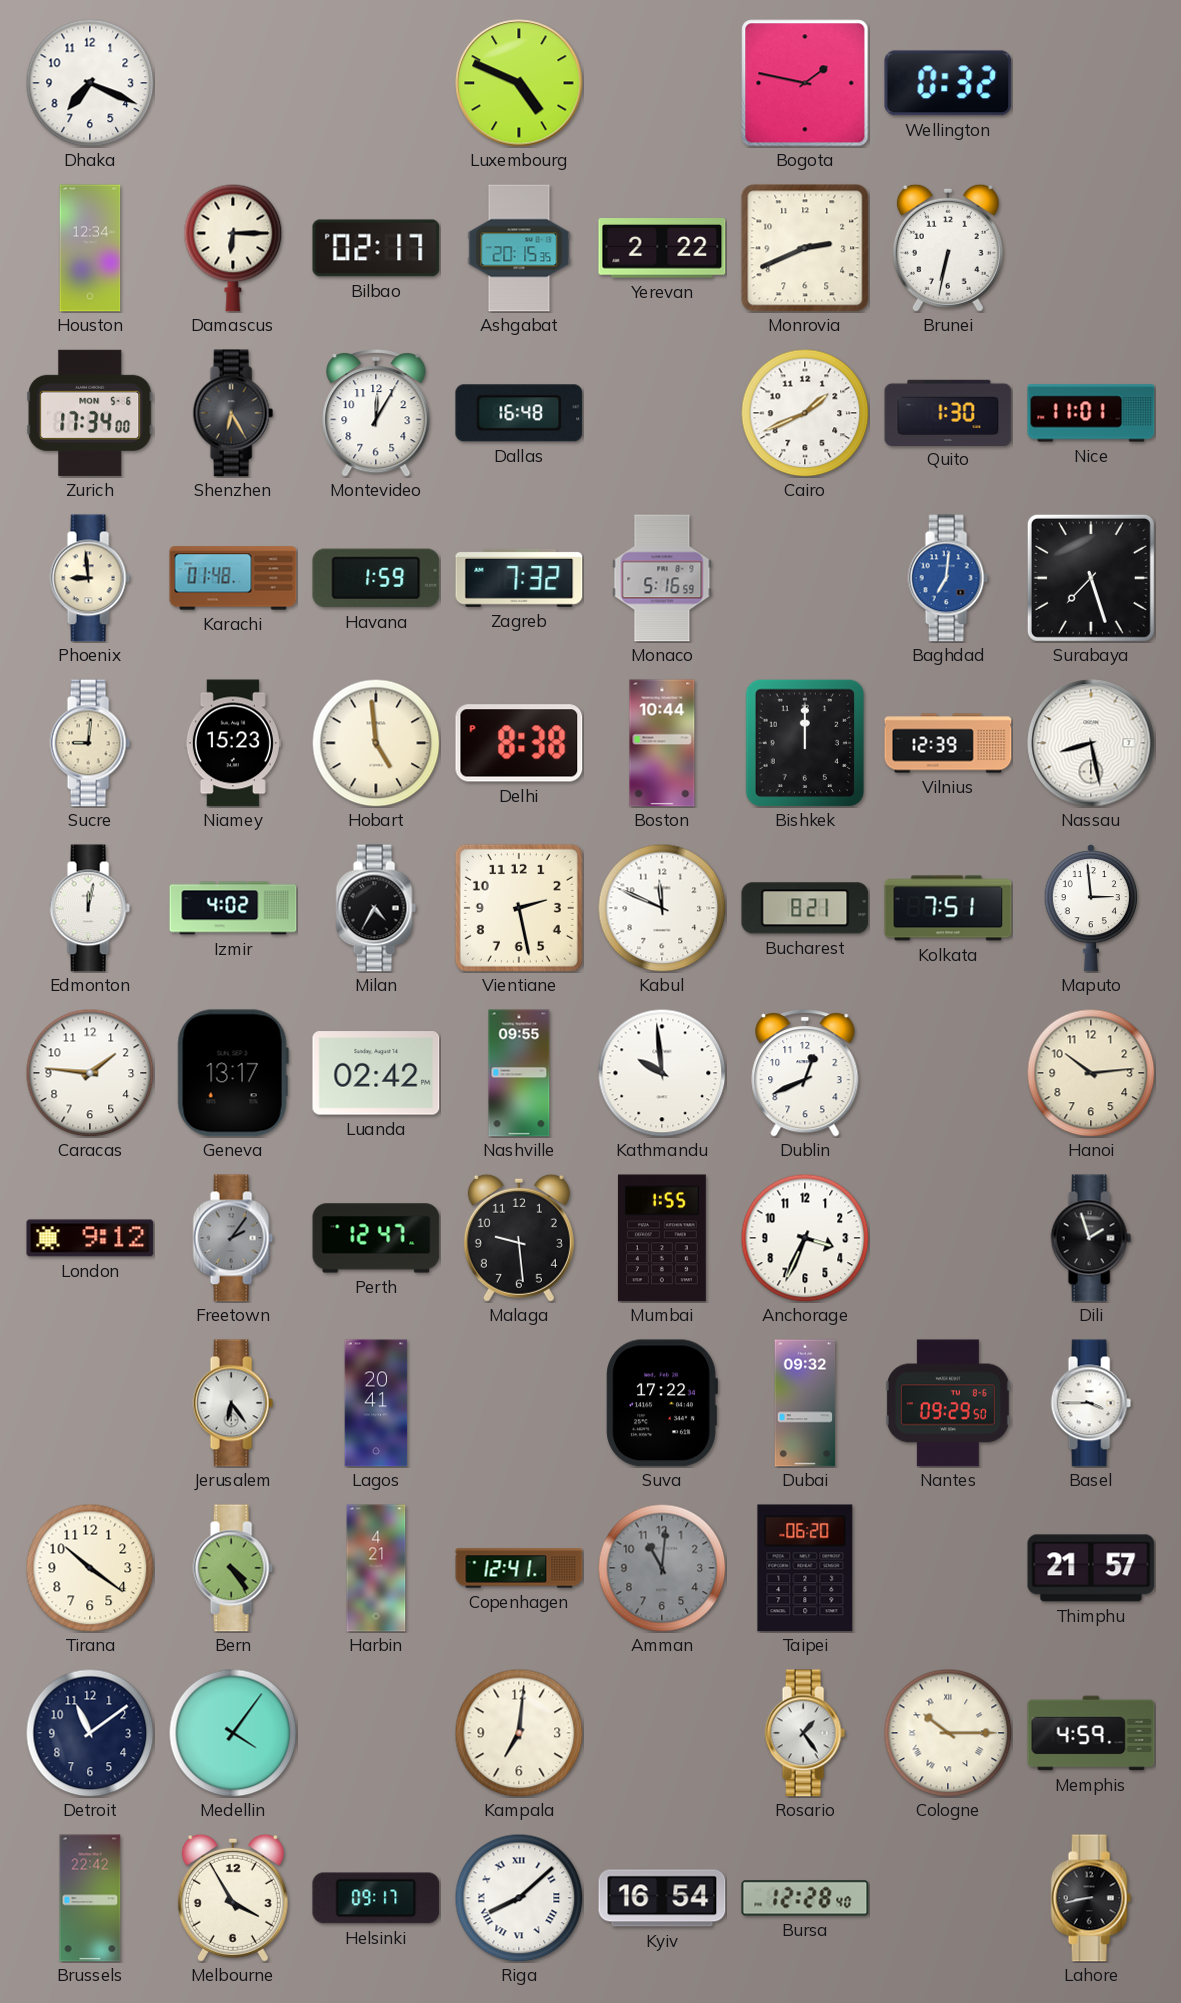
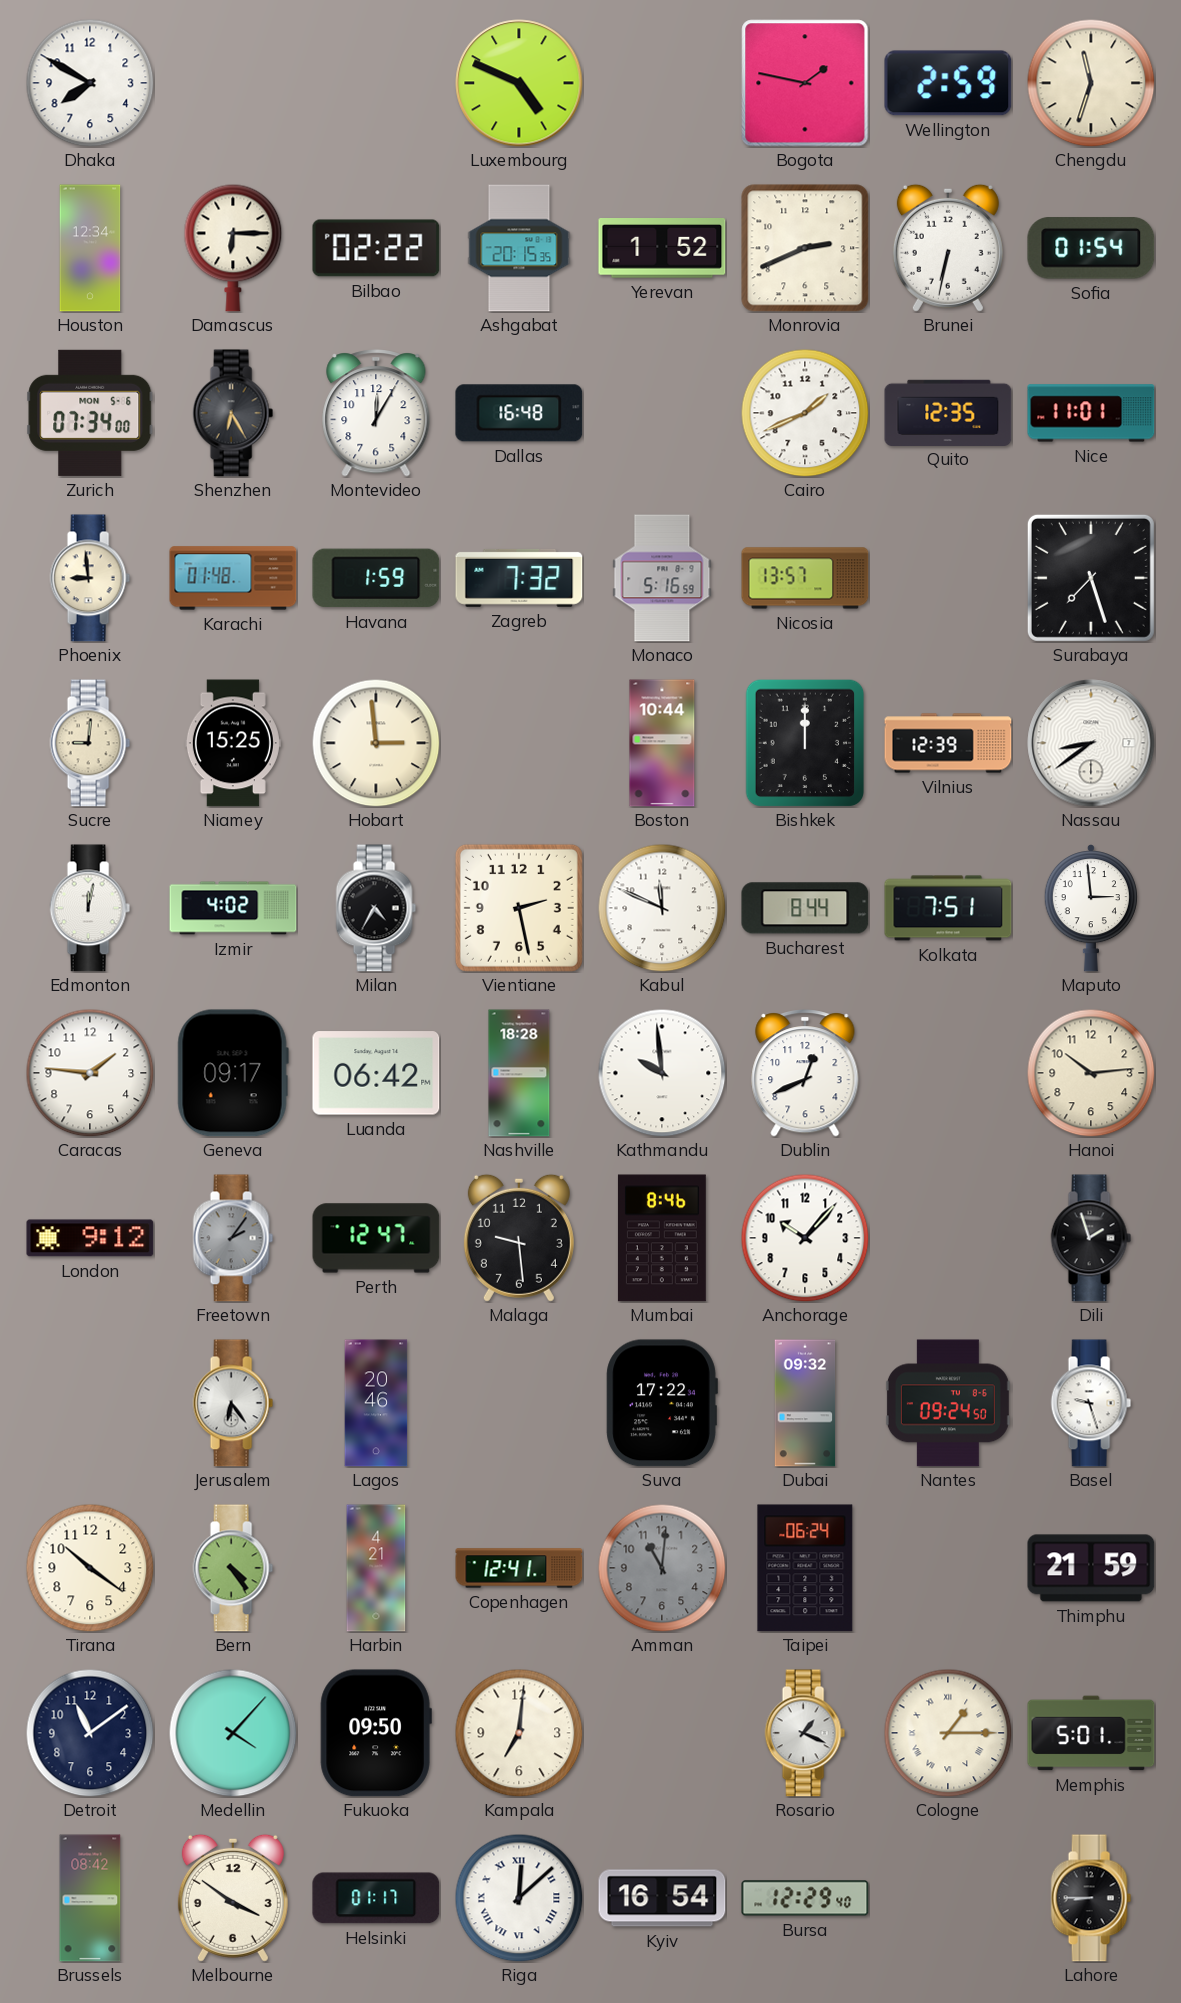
Dhaka: 7:19 -> 7:50 (90, 83)
Wellington: 0:32 -> 2:59 (948, 83)
Chengdu: none -> 11:33 (1091, 83)
Bilbao: 02:17 -> 02:22 (376, 248)
Yerevan: 2:22 -> 1:52 (662, 248)
Sofia: none -> 01:54 (1091, 248)
Zurich: 17:34 -> 07:34 (90, 413)
Quito: 1:30 -> 12:35 (948, 412)
Nicosia: none -> 13:57 (805, 578)
Baghdad: 7:01 -> none (948, 578)
Niamey: 15:23 -> 15:25 (233, 743)
Hobart: 4:59 -> 2:59 (376, 743)
Delhi: 8:38 -> none (519, 743)
Nassau: 8:28 -> 8:39 (1091, 743)
Bucharest: 8:21 -> 8:44 (805, 908)
Geneva: 13:17 -> 09:17 (233, 1073)
Luanda: 02:42 -> 06:42 (376, 1073)
Nashville: 09:55 -> 18:28 (519, 1073)
Mumbai: 1:55 -> 8:46 (662, 1238)
Anchorage: 3:34 -> 10:07 (805, 1238)
Lagos: 20:41 -> 20:46 (376, 1403)
Nantes: 09:29 -> 09:24 (948, 1403)
Basel: 3:45 -> 9:27 (1091, 1403)
Taipei: 06:20 -> 06:24 (805, 1568)
Thimphu: 21:57 -> 21:59 (1091, 1568)
Medellin: 4:06 -> 4:07 (233, 1733)
Fukuoka: none -> 09:50 (376, 1733)
Rosario: 1:24 -> 1:19 (805, 1733)
Cologne: 10:15 -> 1:15 (948, 1733)
Memphis: 4:59 -> 5:01 (1091, 1733)
Brussels: 22:42 -> 08:42 (90, 1898)
Melbourne: 3:55 -> 3:51 (233, 1898)
Helsinki: 09:17 -> 01:17 (376, 1898)
Riga: 8:08 -> 12:08 (519, 1898)
Bursa: 12:28 -> 12:29 (805, 1898)
Lahore: 8:43 -> 8:45 (1091, 1898)
